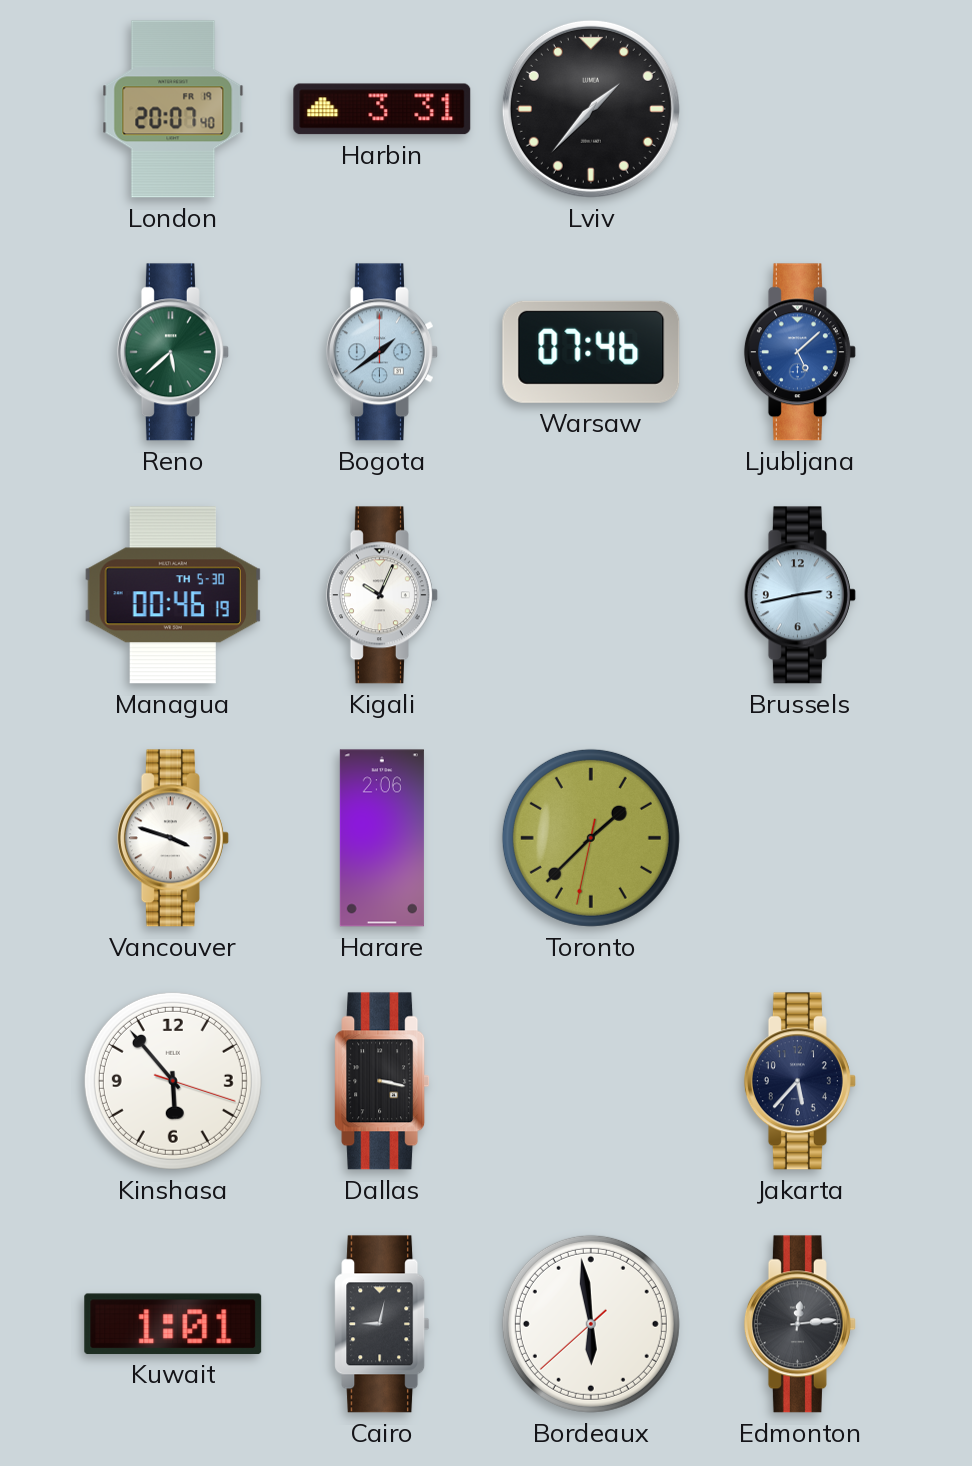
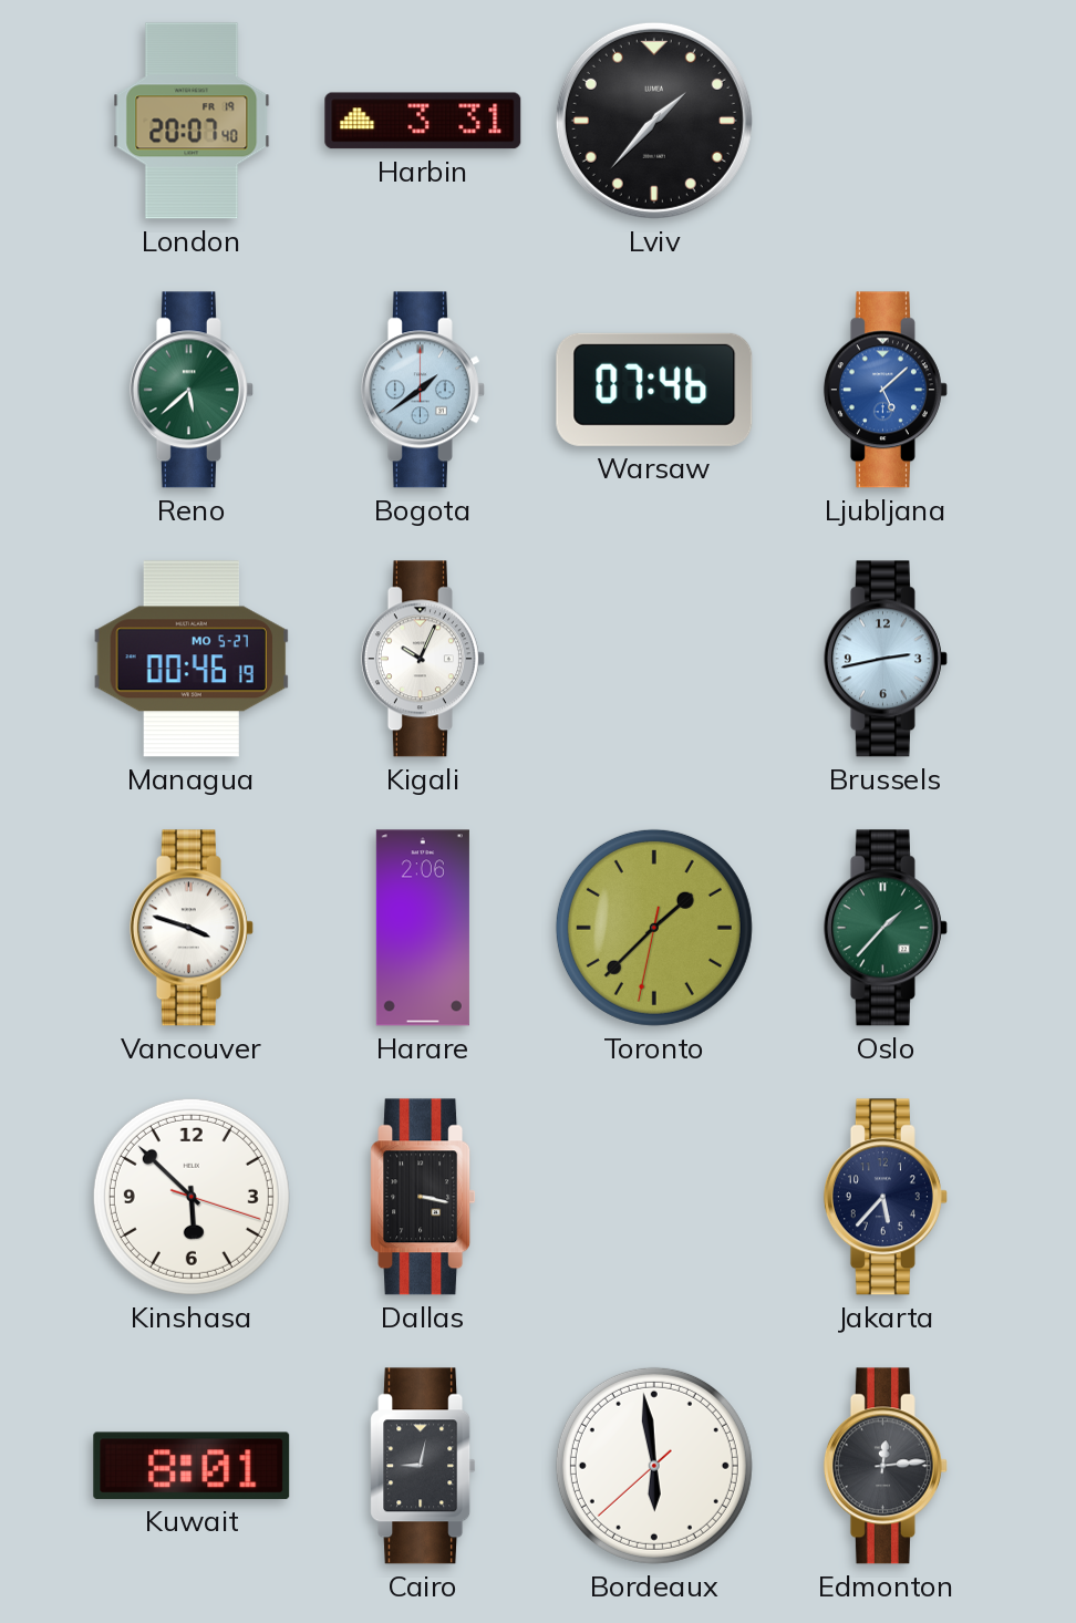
Managua date: TH 5-30 -> MO 5-27 (192, 659)
Oslo: none -> 1:37 (886, 928)
Kinshasa: 5:53 -> 5:52 (192, 1197)
Kuwait: 1:01 -> 8:01 (192, 1466)
